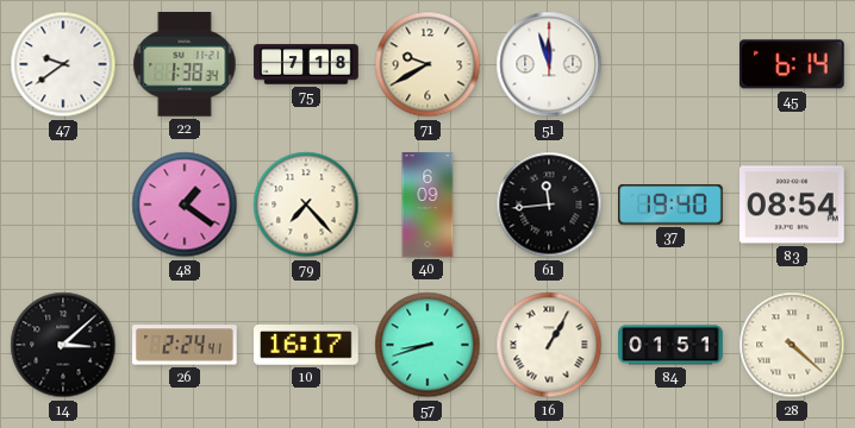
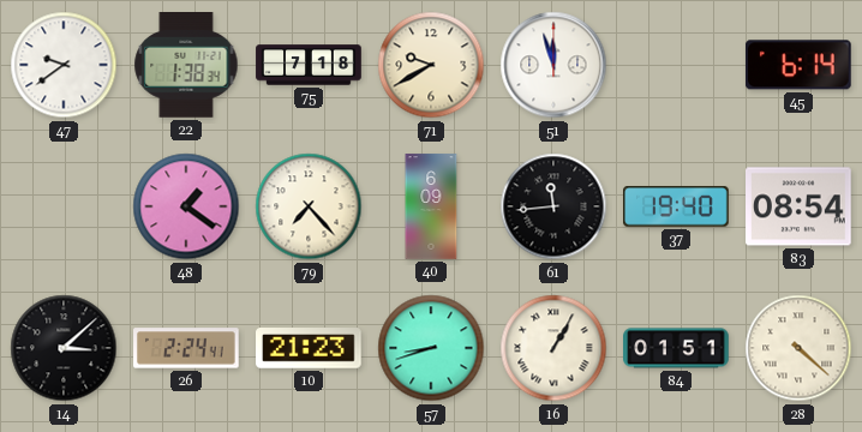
10: 16:17 -> 21:23 (310, 349)
